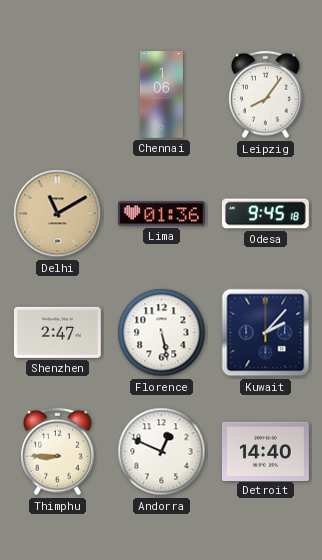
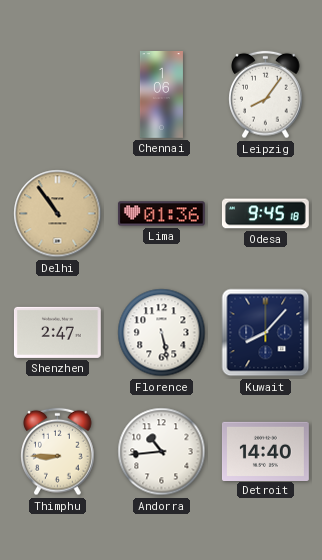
Delhi: 11:10 -> 10:54 (58, 214)
Kuwait: 2:07 -> 8:07 (266, 333)
Andorra: 12:49 -> 10:44 (162, 452)
